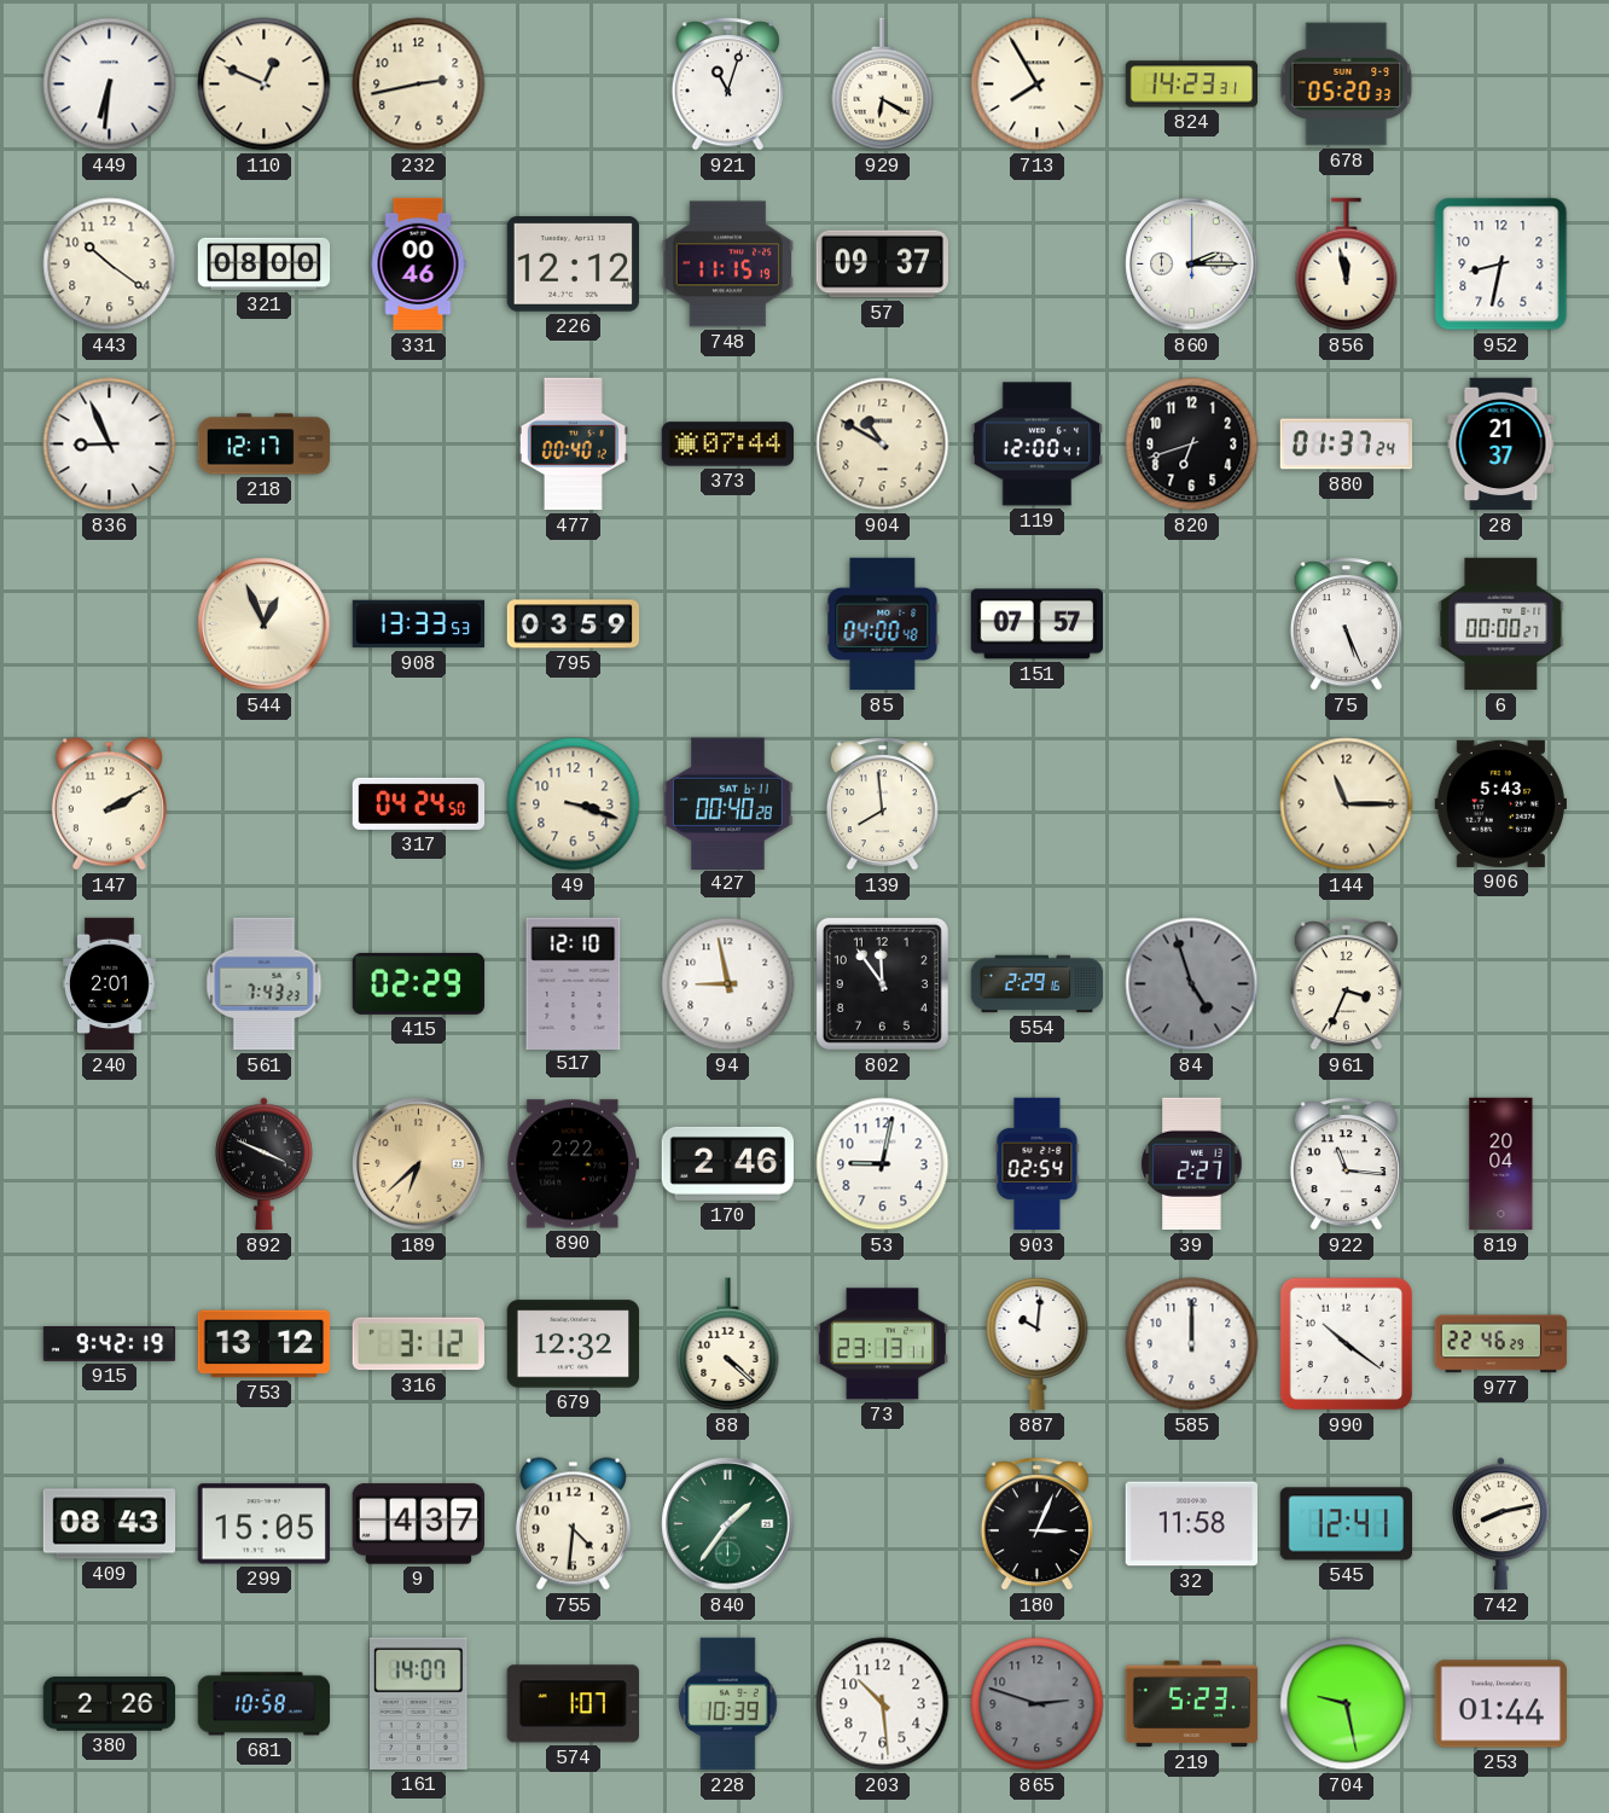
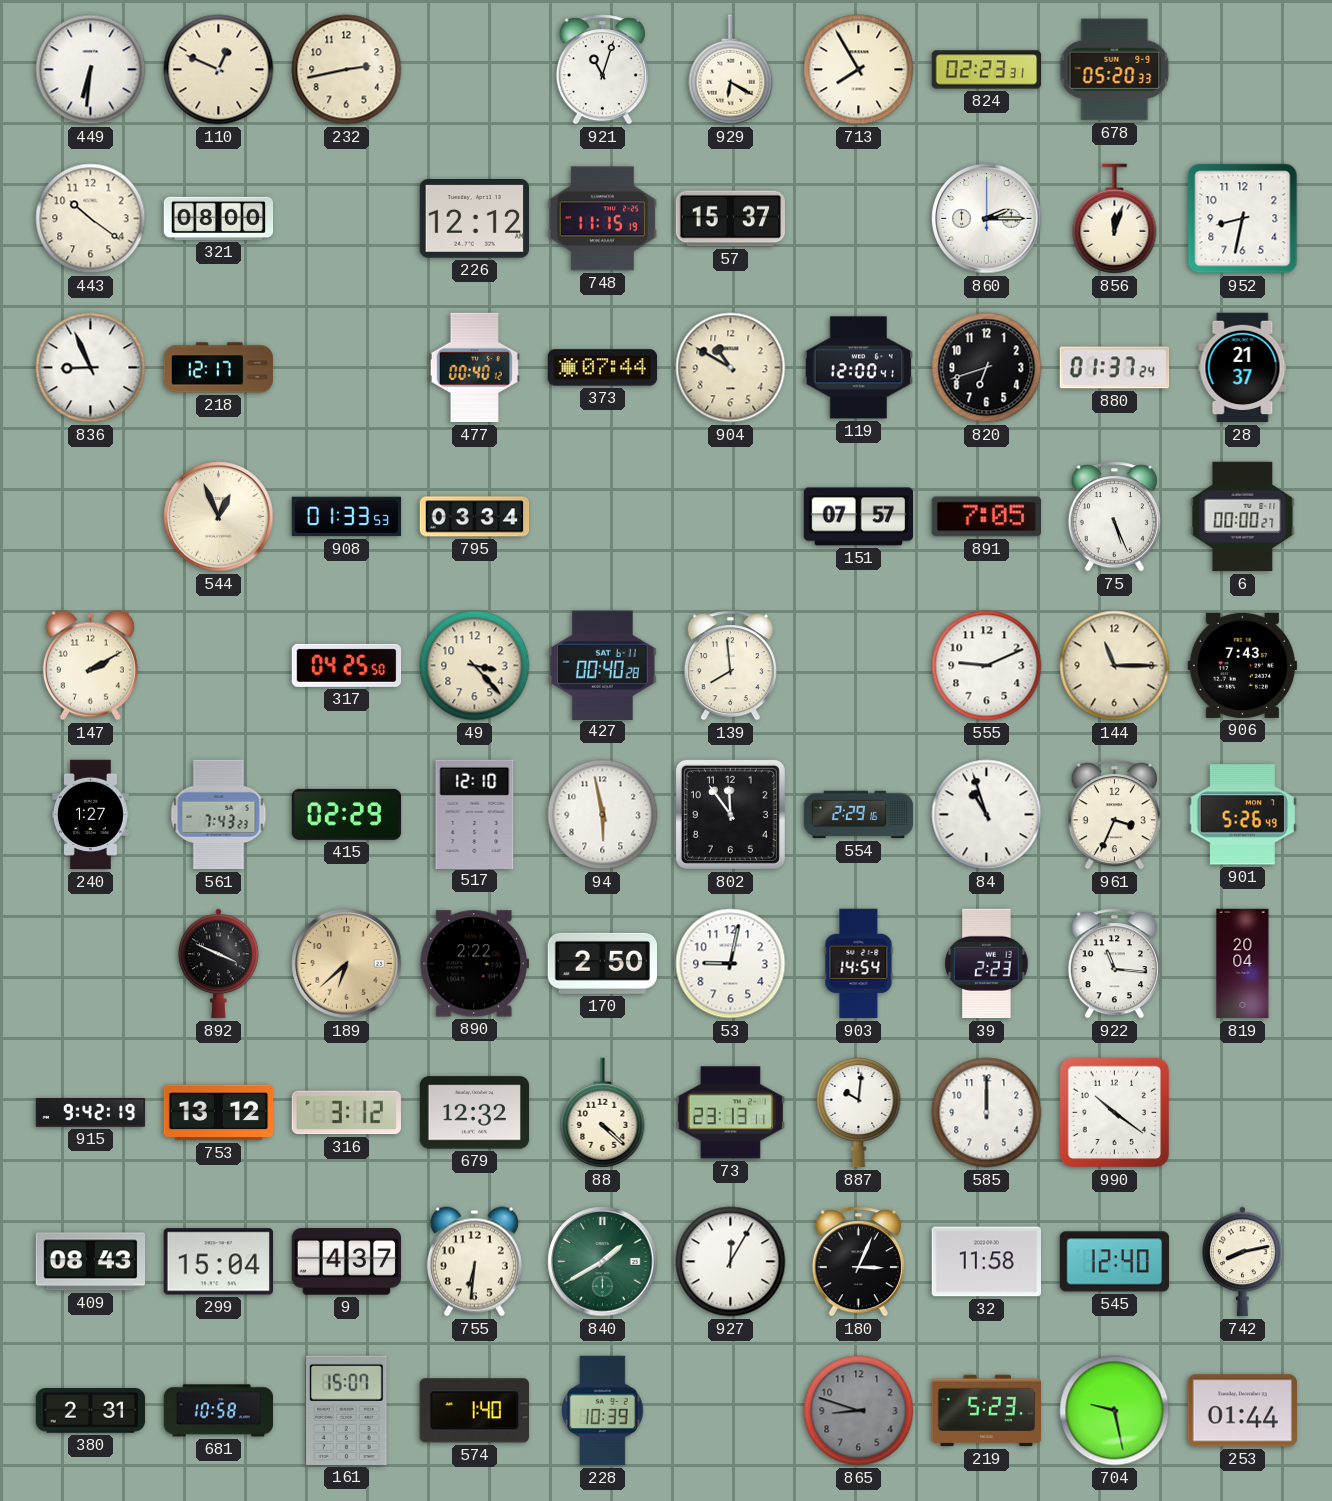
824: 14:23 -> 02:23 (987, 70)
331: 00:46 -> none (418, 265)
57: 09:37 -> 15:37 (730, 219)
856: 11:58 -> 12:03 (1115, 219)
908: 13:33 -> 01:33 (347, 517)
795: 03:59 -> 03:34 (475, 517)
85: 04:00 -> none (883, 624)
891: none -> 7:05 (986, 517)
317: 04:24 -> 04:25 (347, 665)
49: 3:18 -> 3:23 (475, 666)
555: none -> 9:11 (987, 666)
906: 5:43 -> 7:43 (1242, 665)
240: 2:01 -> 1:27 (91, 815)
94: 8:58 -> 5:58 (603, 815)
84: 4:57 -> 10:57 (987, 815)
84 dial: grey -> white (987, 815)
901: none -> 5:26 (1242, 815)
170: 2:46 -> 2:50 (602, 963)
903: 02:54 -> 14:54 (859, 964)
39: 2:27 -> 2:23 (987, 964)
977: 22:46 -> none (1501, 1344)
299: 15:05 -> 15:04 (218, 1262)
755: 4:31 -> 6:31 (474, 1262)
840: 1:36 -> 1:40 (603, 1262)
927: none -> 12:05 (731, 1262)
545: 12:41 -> 12:40 (1114, 1262)
380: 2:26 -> 2:31 (91, 1411)
161: 14:07 -> 15:07 (347, 1410)
574: 1:07 -> 1:40 (474, 1411)
203: 10:29 -> none (883, 1704)
865: 2:48 -> 8:48 (859, 1411)
